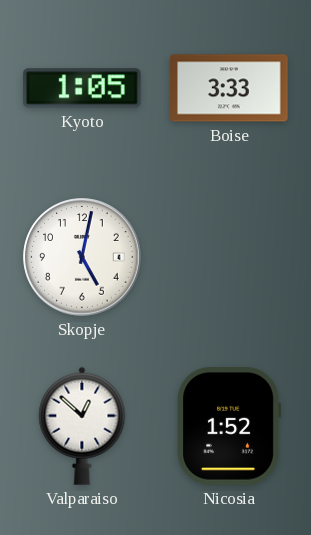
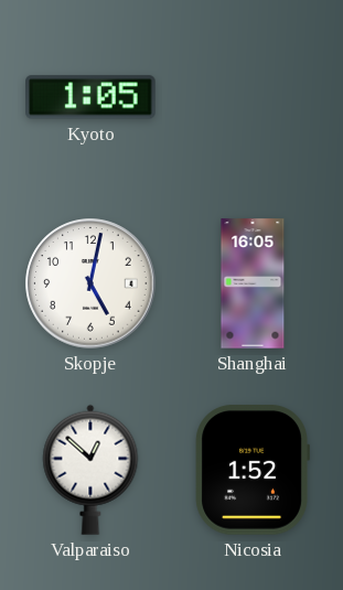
Boise: 3:33 -> none (229, 88)
Shanghai: none -> 16:05 (253, 283)
